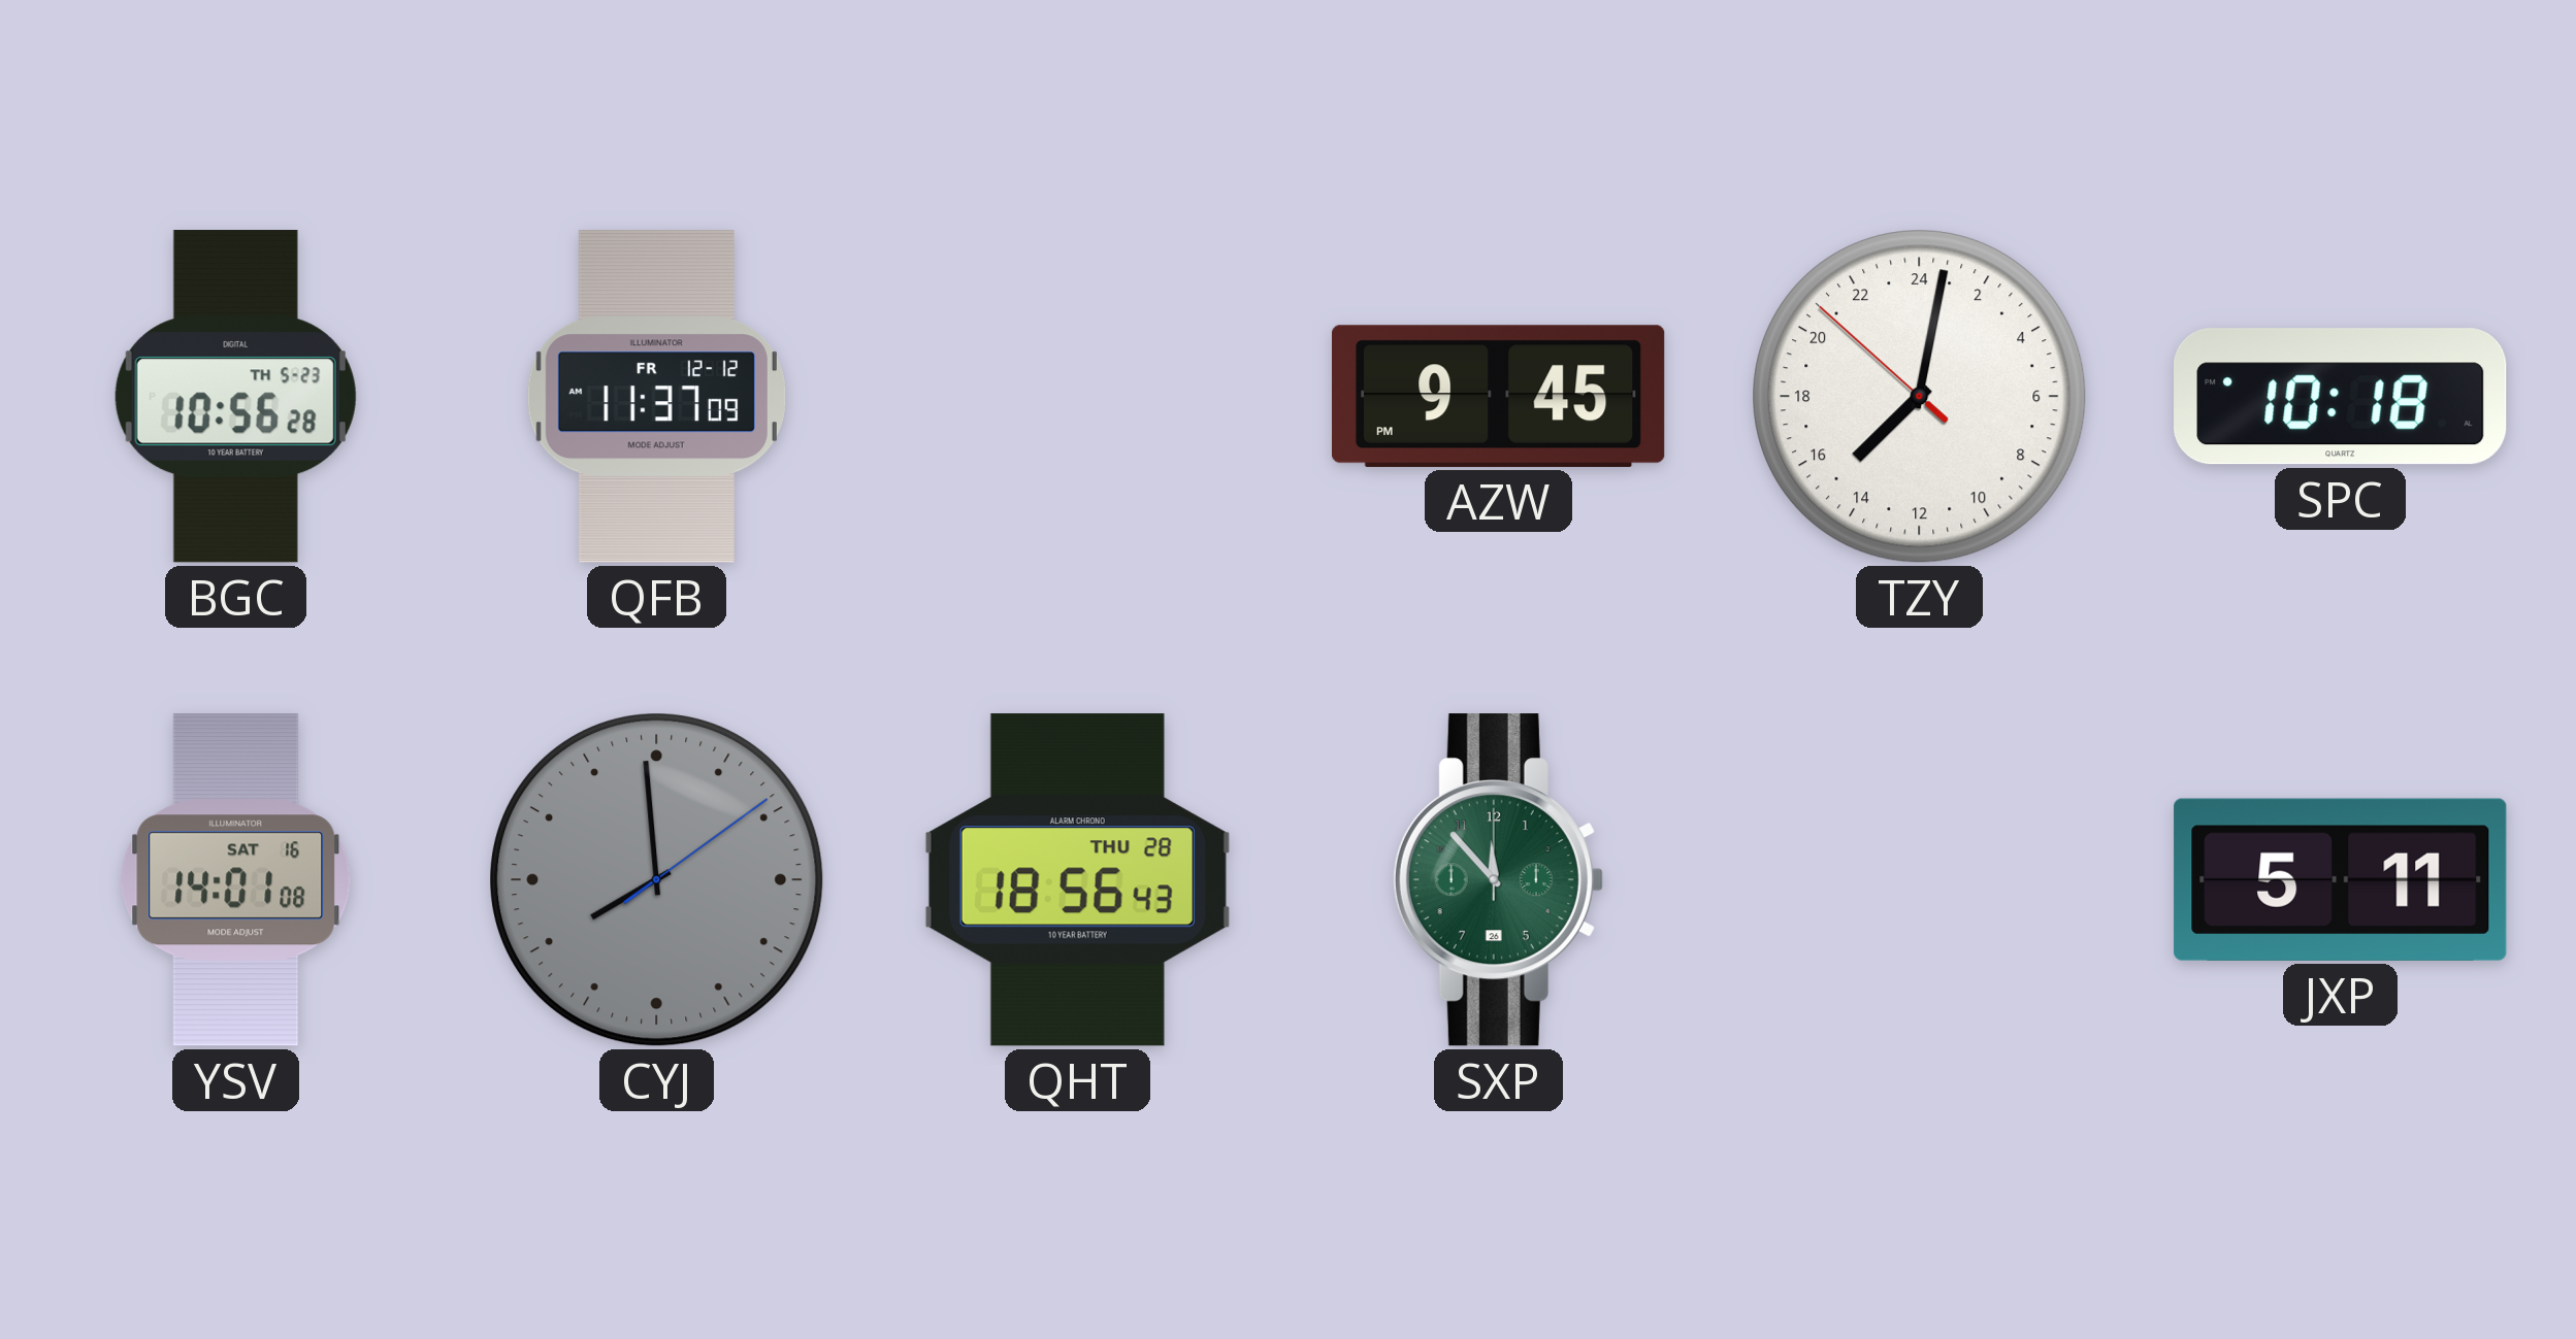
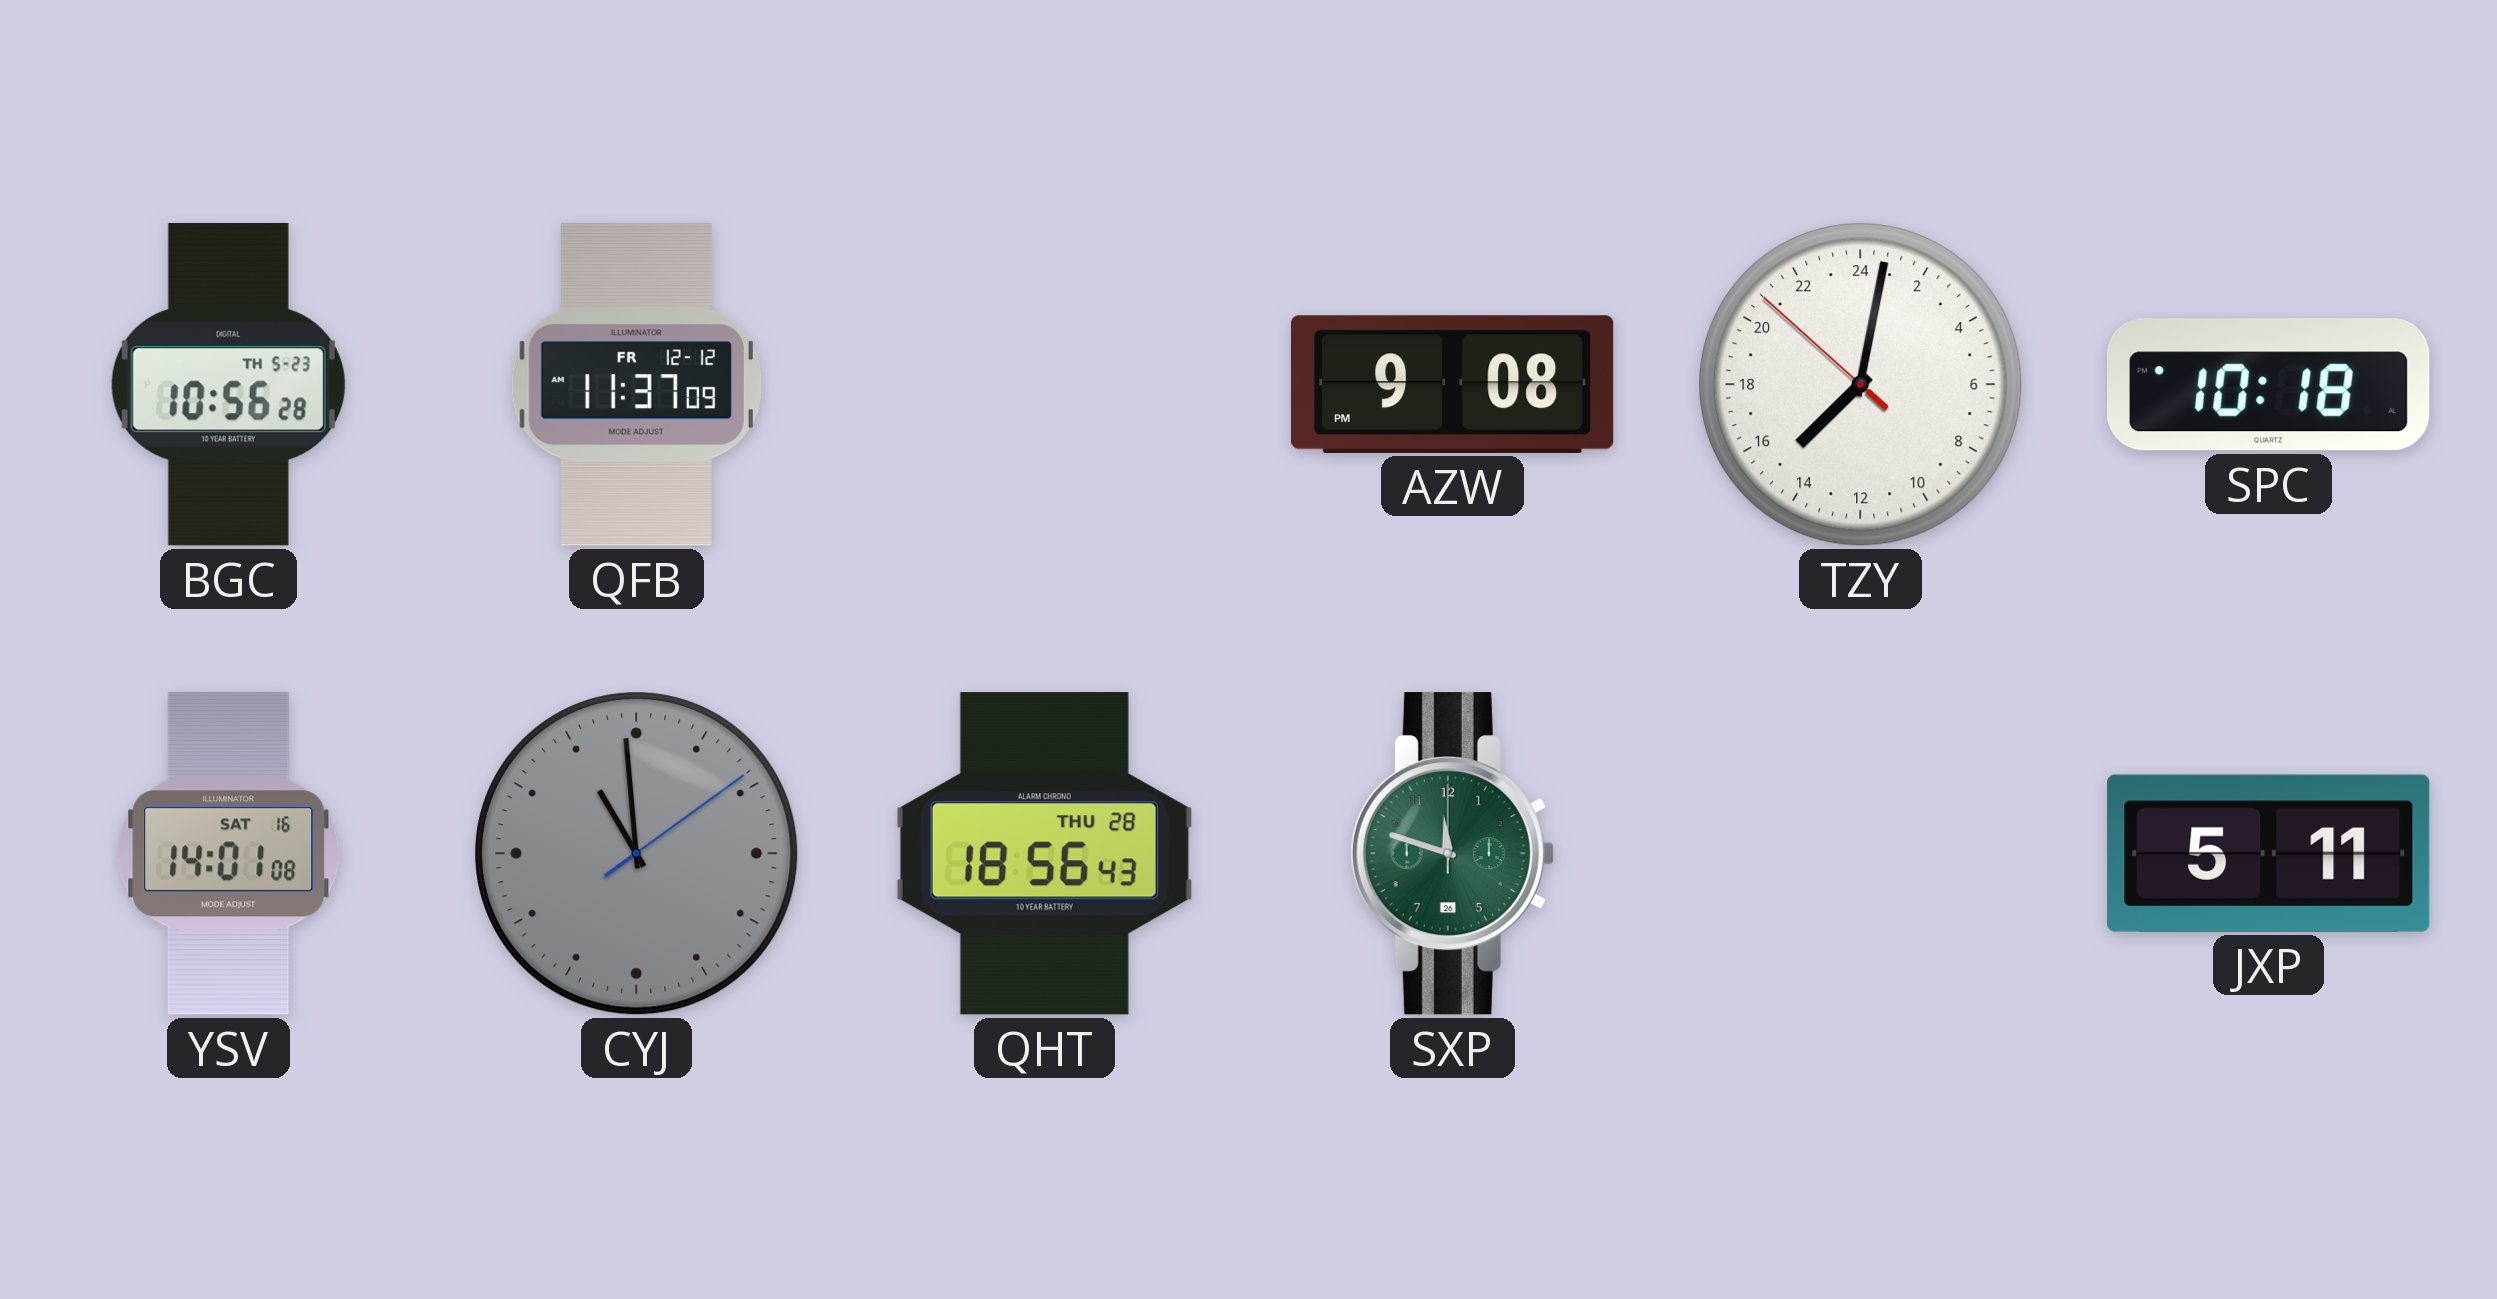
AZW: 9:45 -> 9:08 (1453, 384)
CYJ: 7:59 -> 10:59 (637, 854)
SXP: 11:53 -> 11:48 (1452, 854)
